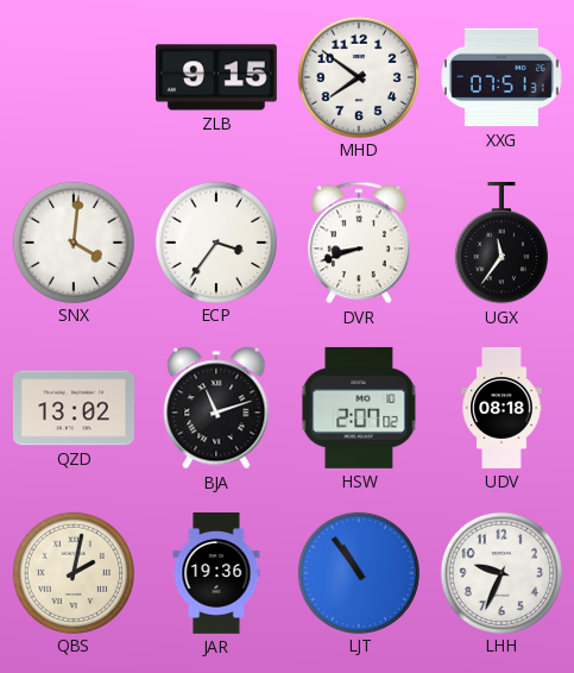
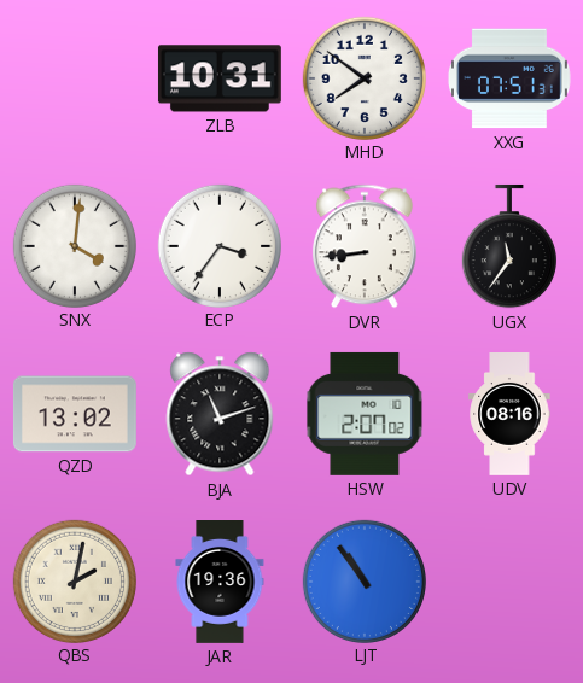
ZLB: 9:15 -> 10:31 (220, 78)
DVR: 8:42 -> 8:44 (365, 246)
UDV: 08:18 -> 08:16 (509, 415)
LHH: 9:34 -> none (500, 572)
